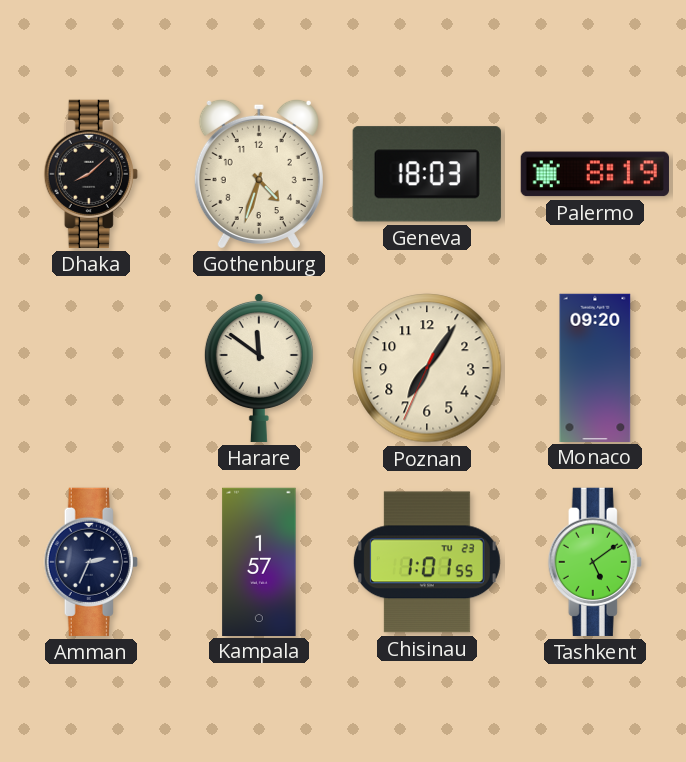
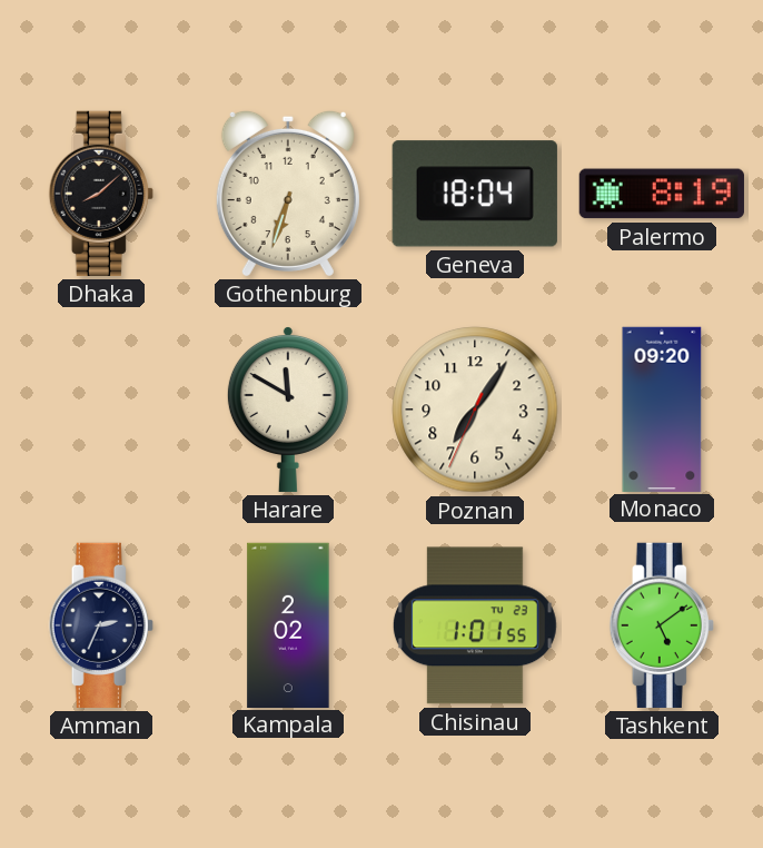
Gothenburg: 4:33 -> 6:33 (288, 193)
Geneva: 18:03 -> 18:04 (475, 194)
Harare: 11:51 -> 11:50 (288, 408)
Kampala: 1:57 -> 2:02 (288, 624)
